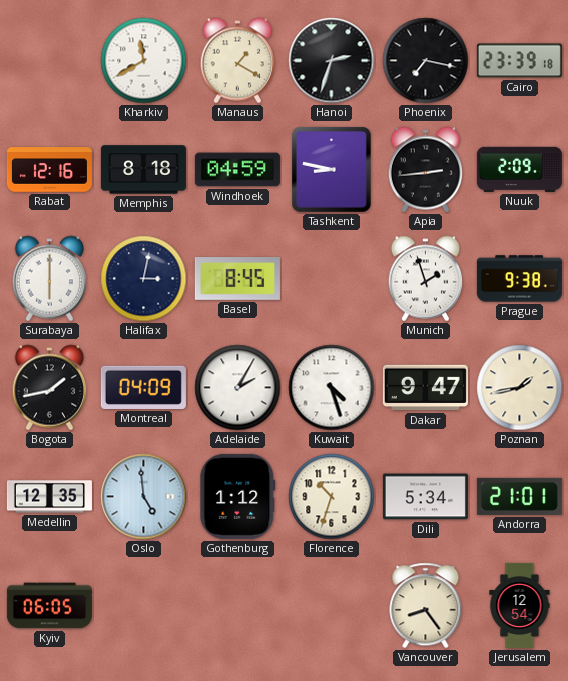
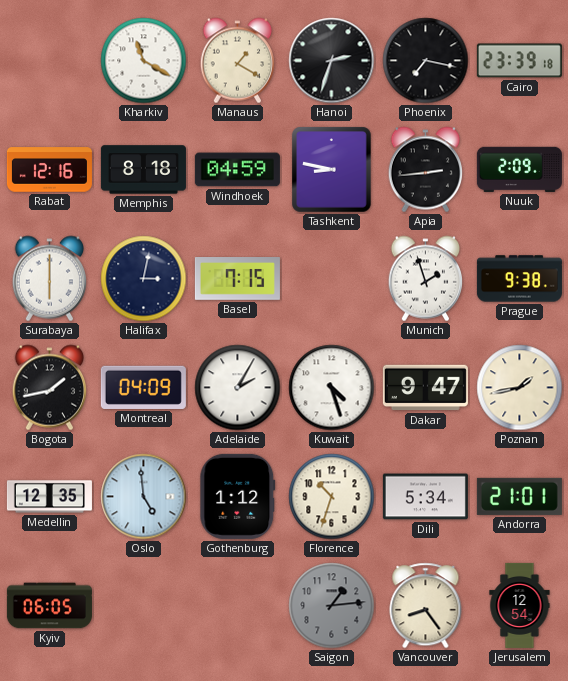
Kharkiv: 11:40 -> 11:20 (144, 61)
Basel: 8:45 -> 7:15 (237, 279)
Saigon: none -> 1:14 (332, 606)
